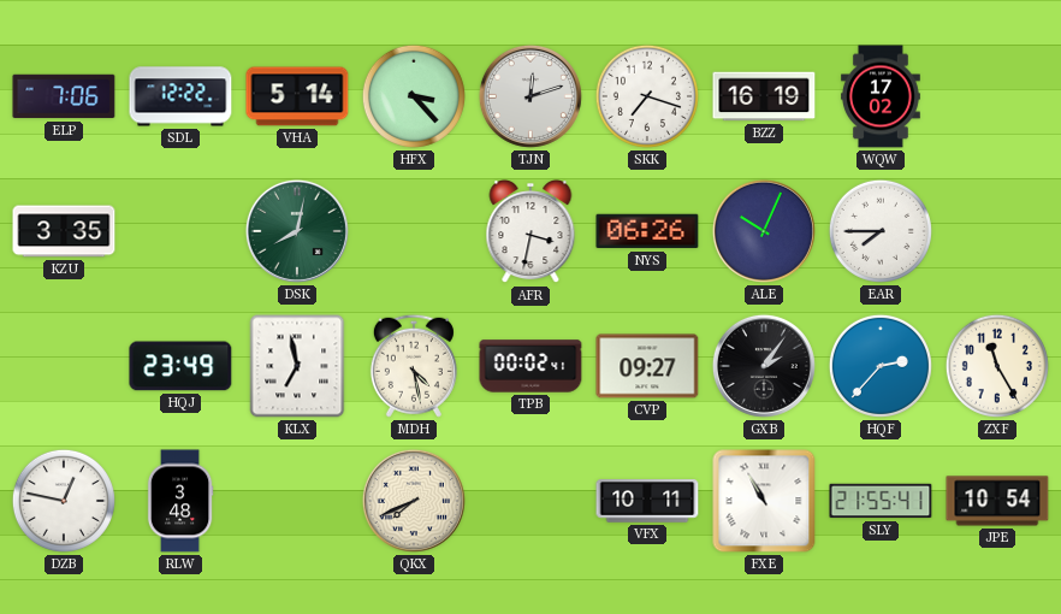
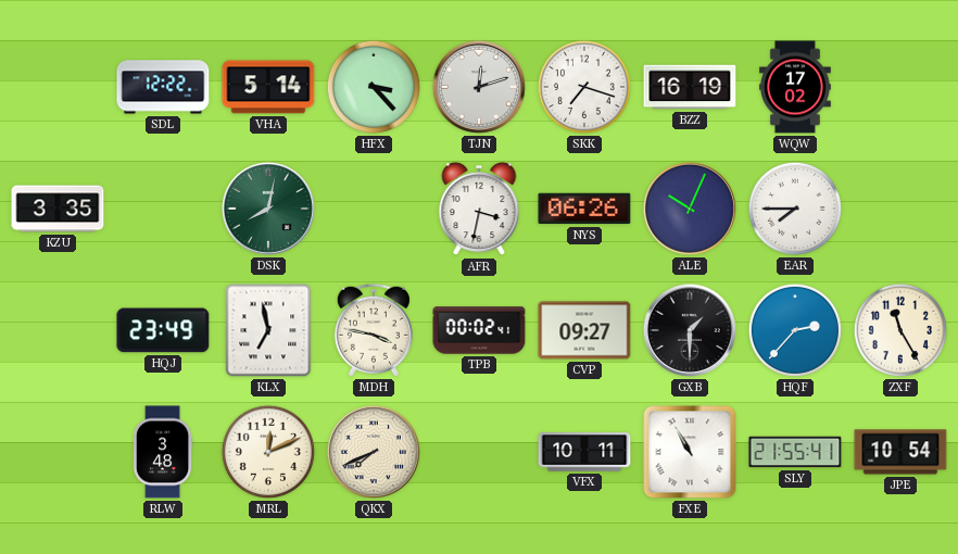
ELP: 7:06 -> none (64, 96)
MDH: 4:28 -> 3:47 (374, 330)
GXB: 2:06 -> 1:30 (690, 330)
DZB: 12:47 -> none (64, 501)
MRL: none -> 12:11 (268, 452)
